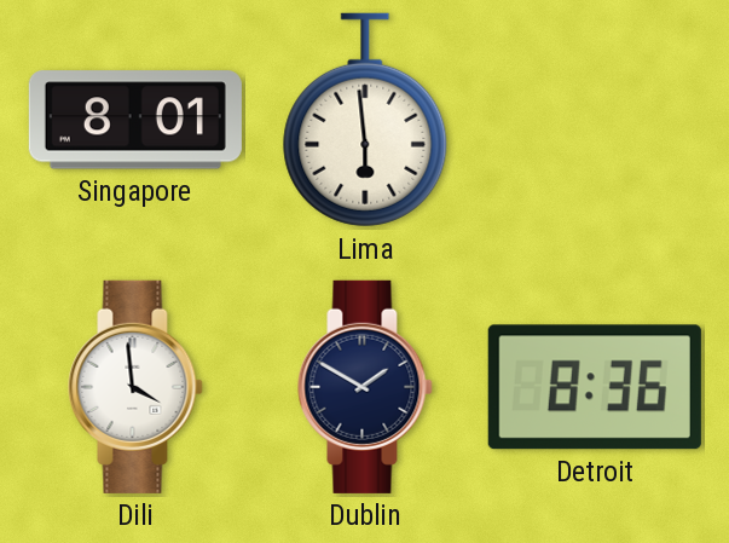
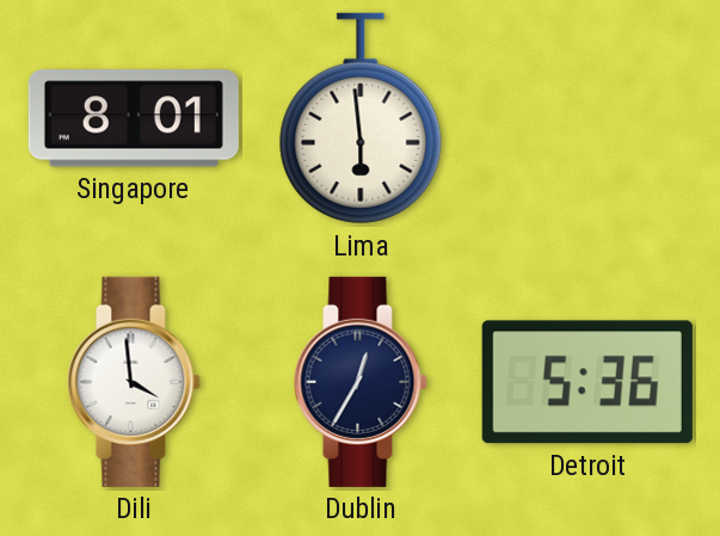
Dublin: 1:50 -> 12:35 (361, 382)
Detroit: 8:36 -> 5:36 (587, 382)
